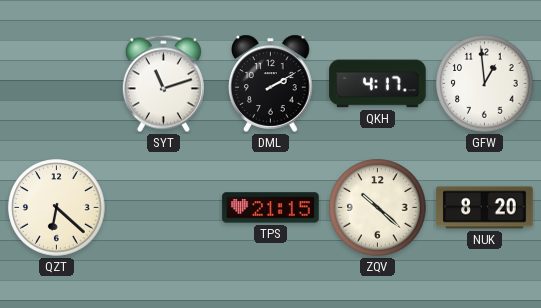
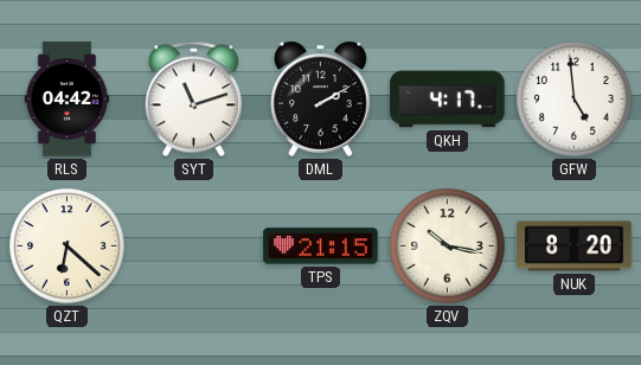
RLS: none -> 04:42 (68, 100)
GFW: 12:59 -> 4:59 (575, 100)
ZQV: 10:22 -> 10:17 (448, 246)
